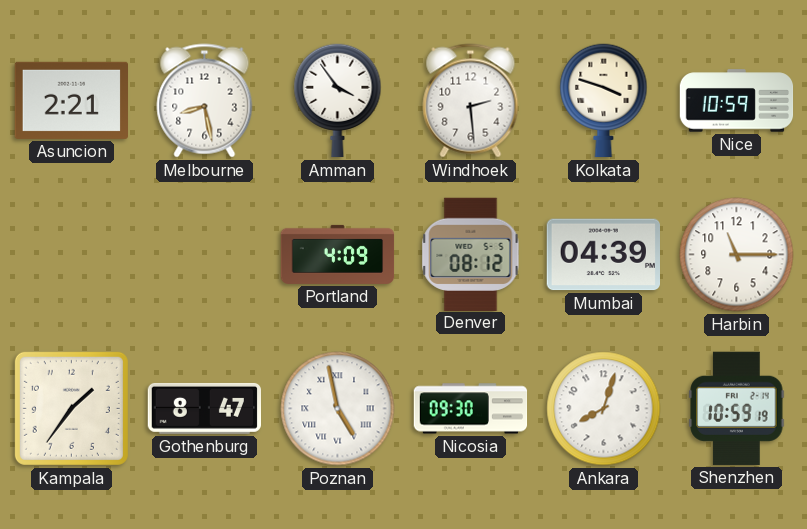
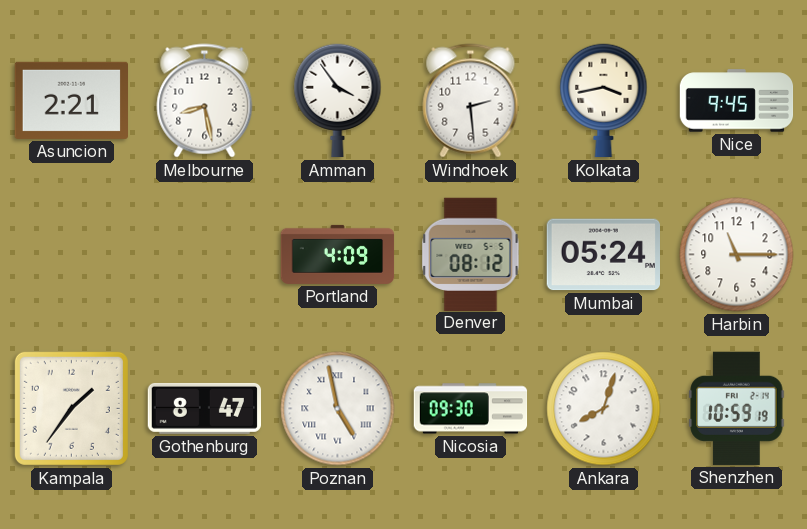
Kolkata: 3:48 -> 3:43 (604, 101)
Nice: 10:59 -> 9:45 (737, 101)
Mumbai: 04:39 -> 05:24 (603, 255)
